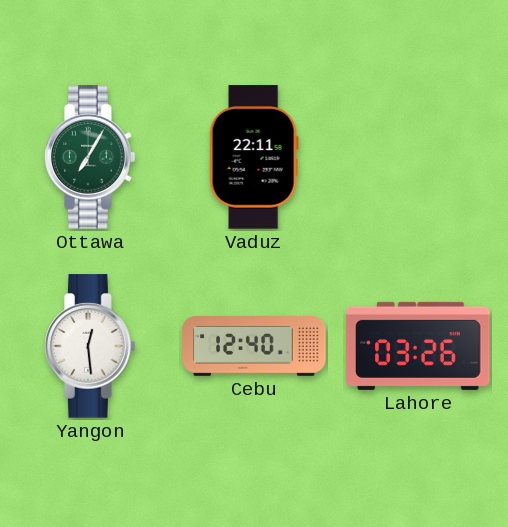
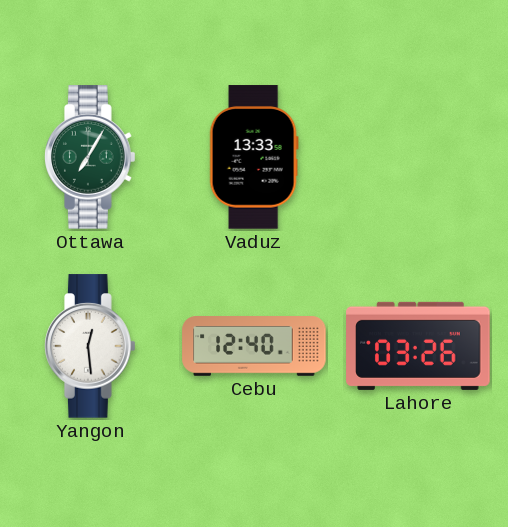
Vaduz: 22:11 -> 13:33 (254, 157)
